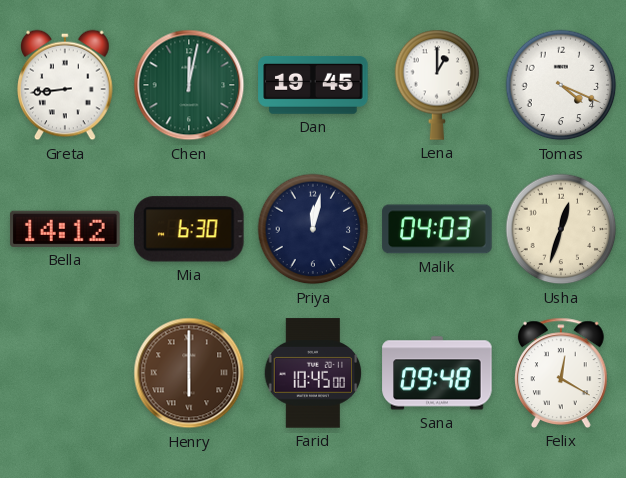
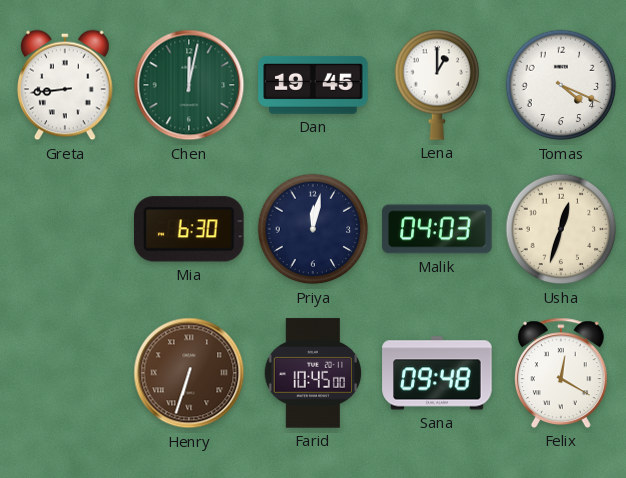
Bella: 14:12 -> none (65, 229)
Henry: 6:00 -> 6:33 (189, 373)
